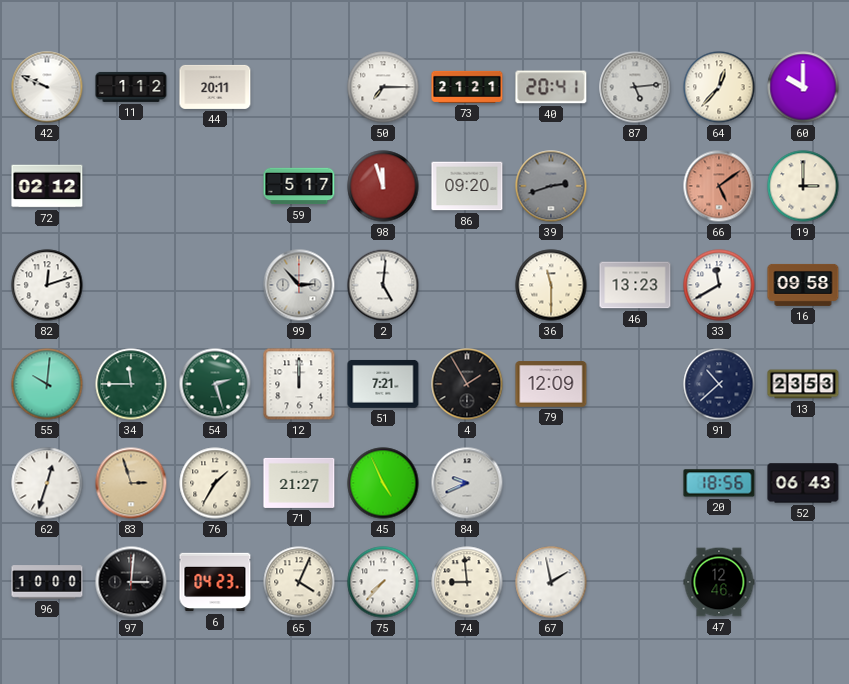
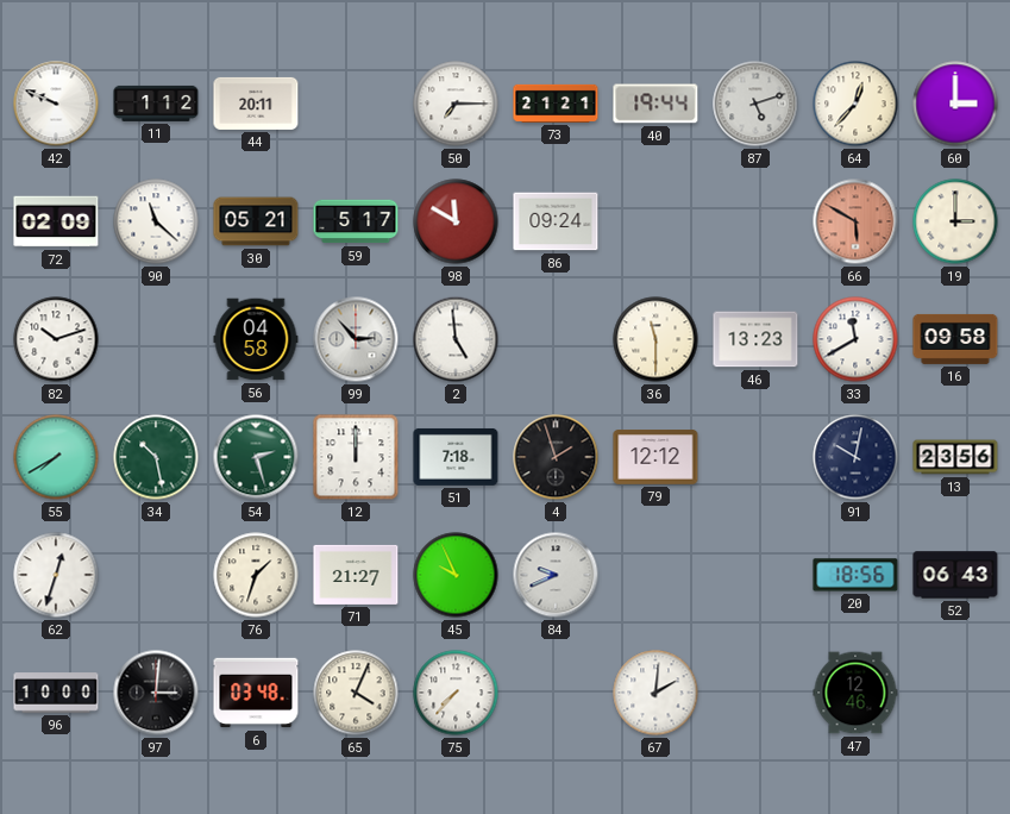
40: 20:41 -> 19:44 (655, 104)
87: 5:14 -> 5:12 (755, 104)
60: 10:00 -> 3:00 (955, 104)
72: 02:12 -> 02:09 (56, 221)
90: none -> 11:22 (156, 221)
30: none -> 05:21 (256, 221)
98: 11:57 -> 11:50 (456, 221)
86: 09:20 -> 09:24 (556, 221)
39: 2:42 -> none (551, 186)
66: 5:09 -> 5:50 (855, 221)
82: 12:12 -> 10:12 (56, 339)
56: none -> 04:58 (256, 339)
2: 5:01 -> 4:59 (456, 339)
55: 10:01 -> 7:40 (56, 457)
34: 11:45 -> 10:28 (156, 457)
51: 7:21 -> 7:18 (456, 457)
4: 1:55 -> 1:57 (556, 457)
79: 12:09 -> 12:12 (655, 457)
91: 10:38 -> 10:02 (855, 457)
13: 23:53 -> 23:56 (955, 457)
83: 2:57 -> none (131, 483)
76: 1:35 -> 1:33 (256, 575)
45: 4:56 -> 9:56 (456, 575)
6: 04:23 -> 03:48 (256, 693)
74: 8:59 -> none (467, 582)
67: 1:58 -> 2:01 (655, 693)
